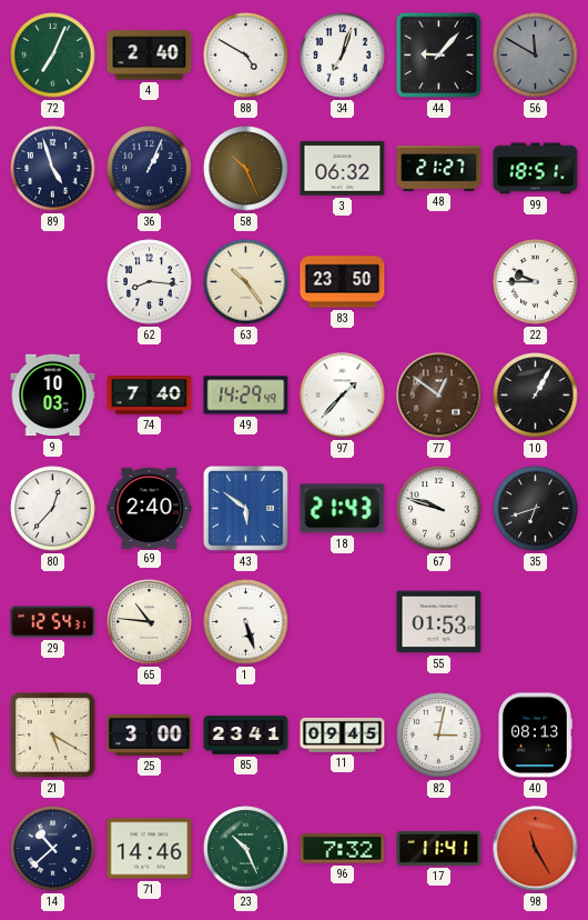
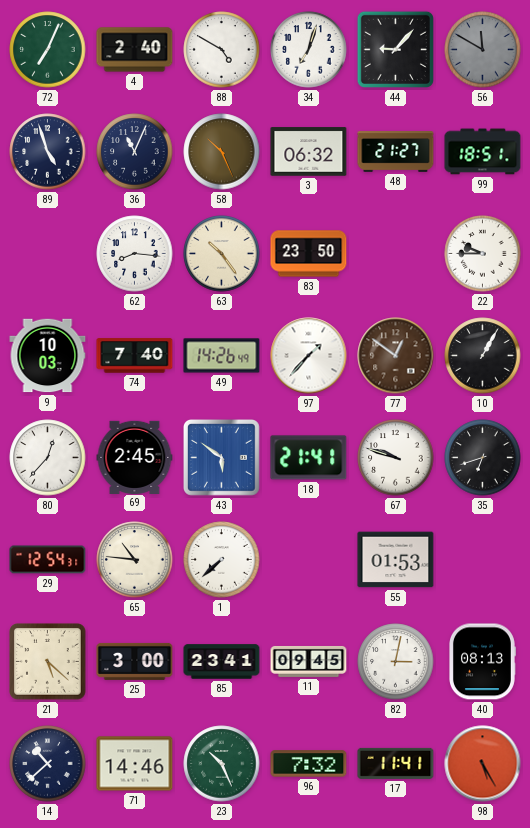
36: 1:04 -> 11:04 (135, 152)
49: 14:29 -> 14:26 (222, 356)
69: 2:40 -> 2:45 (135, 457)
18: 21:43 -> 21:41 (309, 458)
1: 5:27 -> 7:38 (222, 560)
21: 5:20 -> 5:22 (48, 662)
98: 11:25 -> 5:25 (483, 764)
